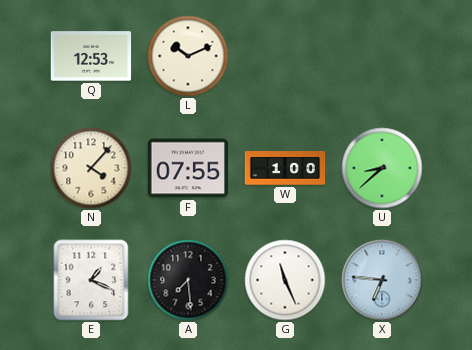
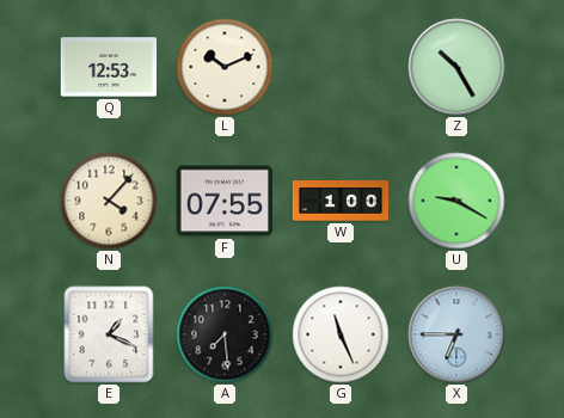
Z: none -> 10:25 (456, 67)
U: 8:38 -> 9:20 (456, 201)
X: 6:46 -> 6:45 (456, 334)
